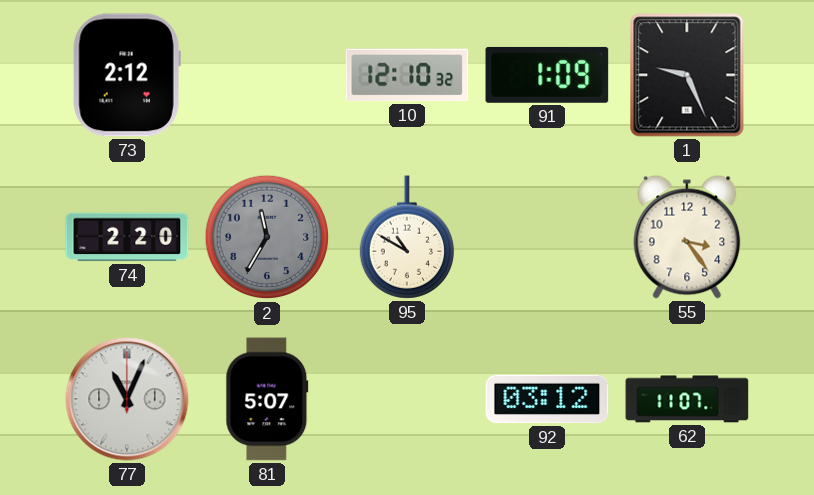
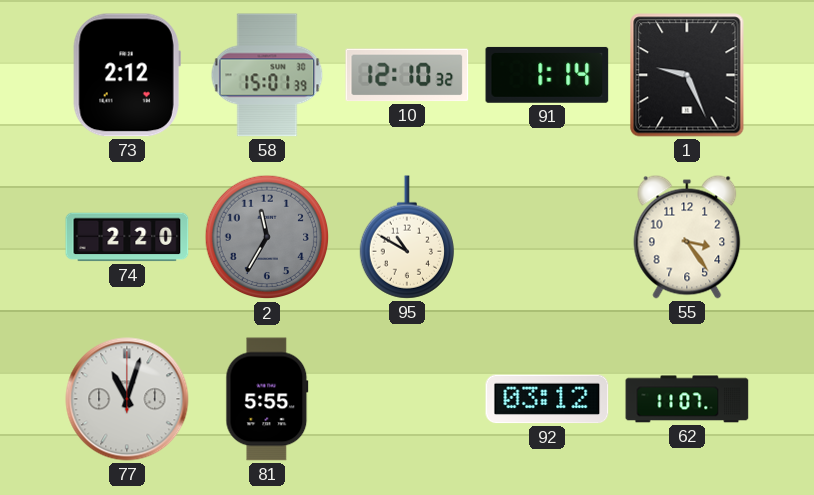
58: none -> 15:01 (267, 75)
91: 1:09 -> 1:14 (547, 75)
77: 11:04 -> 11:03 (127, 399)
81: 5:07 -> 5:55 (267, 399)
